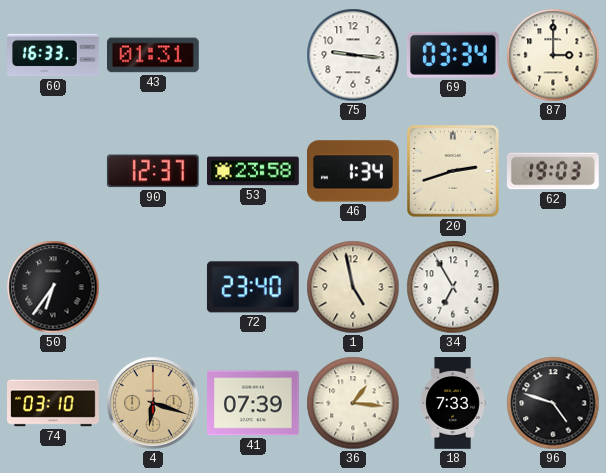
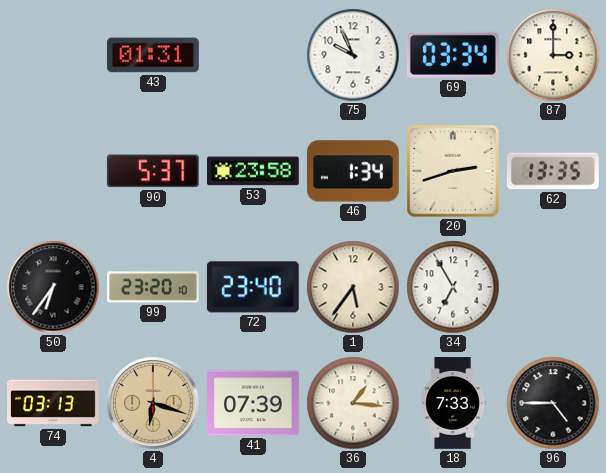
60: 16:33 -> none (54, 55)
75: 9:16 -> 9:56 (353, 55)
90: 12:37 -> 5:37 (153, 171)
62: 19:03 -> 13:35 (553, 171)
99: none -> 23:20 (154, 287)
1: 4:58 -> 5:36 (353, 287)
74: 03:10 -> 03:13 (54, 403)
96: 4:48 -> 4:45 (553, 403)
